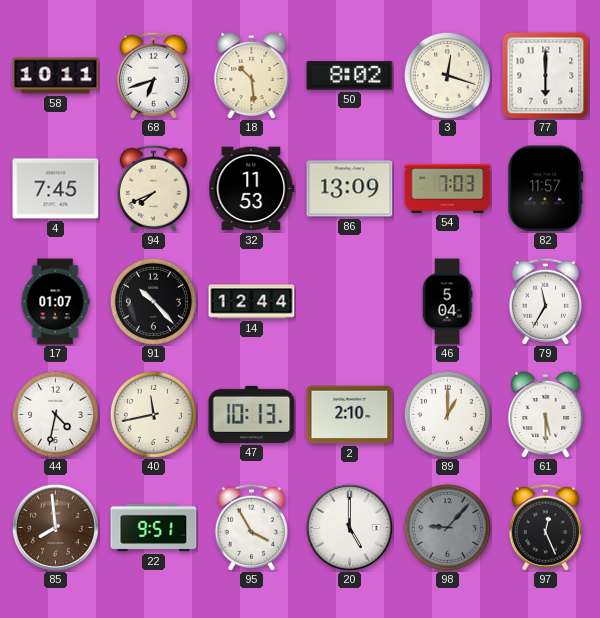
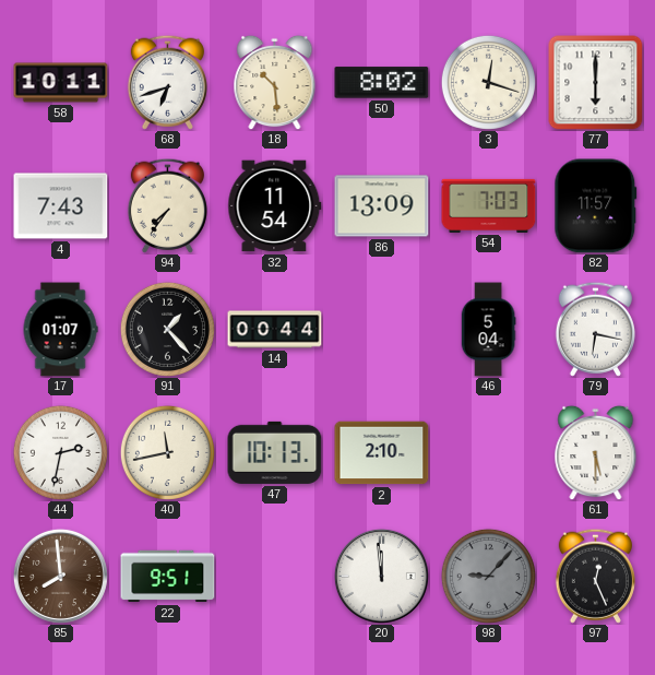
4: 7:45 -> 7:43 (61, 206)
94: 7:41 -> 7:36 (167, 205)
32: 11:53 -> 11:54 (275, 206)
91: 10:23 -> 1:23 (167, 329)
14: 12:44 -> 00:44 (275, 330)
79: 11:35 -> 6:17 (595, 329)
44: 4:32 -> 2:32 (60, 452)
89: 1:00 -> none (447, 414)
95: 3:55 -> none (251, 527)
20: 5:00 -> 11:59 (381, 576)
